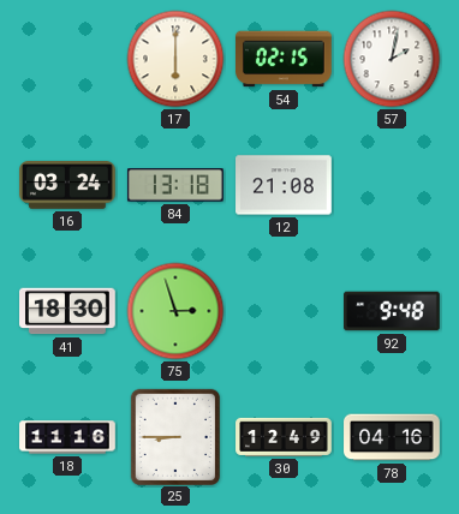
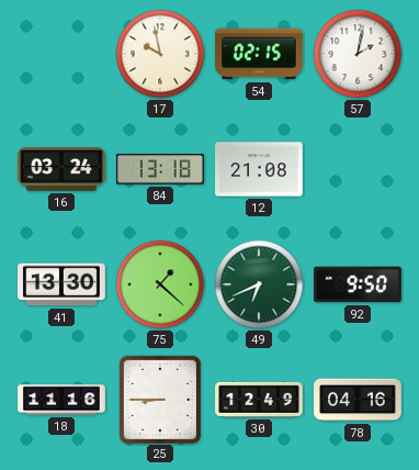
17: 6:00 -> 9:58 (160, 54)
41: 18:30 -> 13:30 (63, 284)
75: 2:57 -> 1:22 (160, 284)
49: none -> 6:41 (259, 284)
92: 9:48 -> 9:50 (358, 284)
